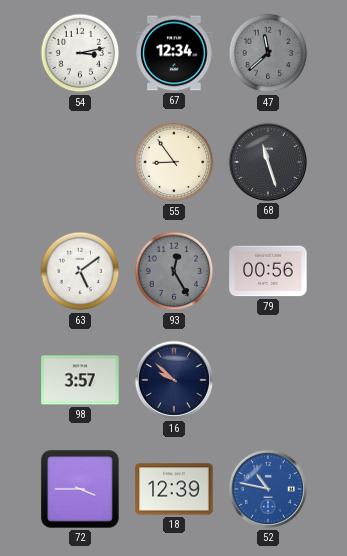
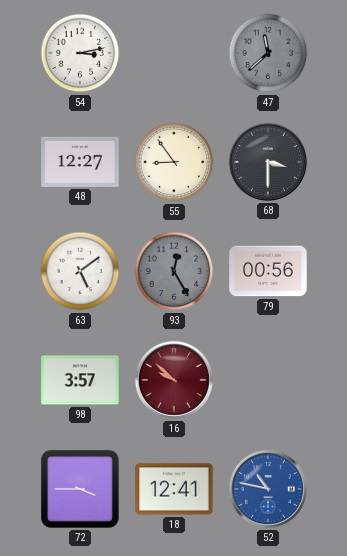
67: 12:34 -> none (174, 53)
48: none -> 12:27 (80, 162)
68: 11:27 -> 3:30 (268, 162)
16 dial: navy -> burgundy (174, 380)
18: 12:39 -> 12:41 (174, 489)
